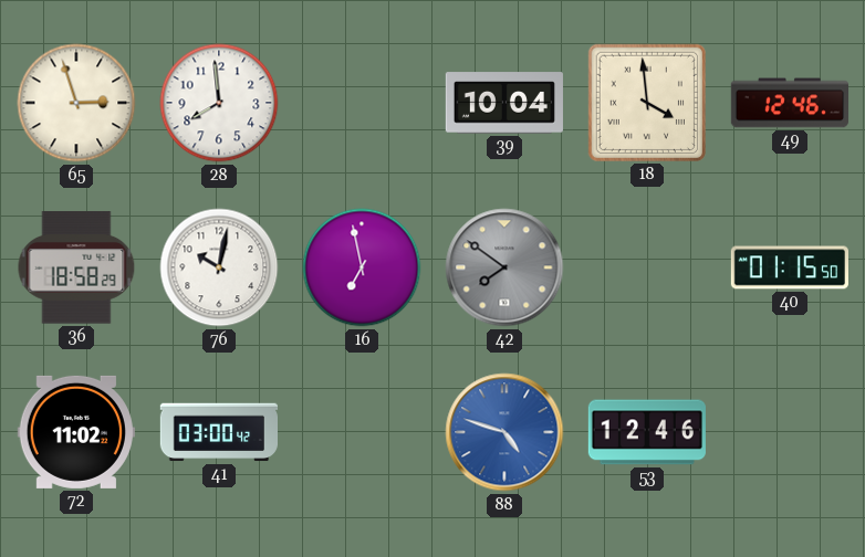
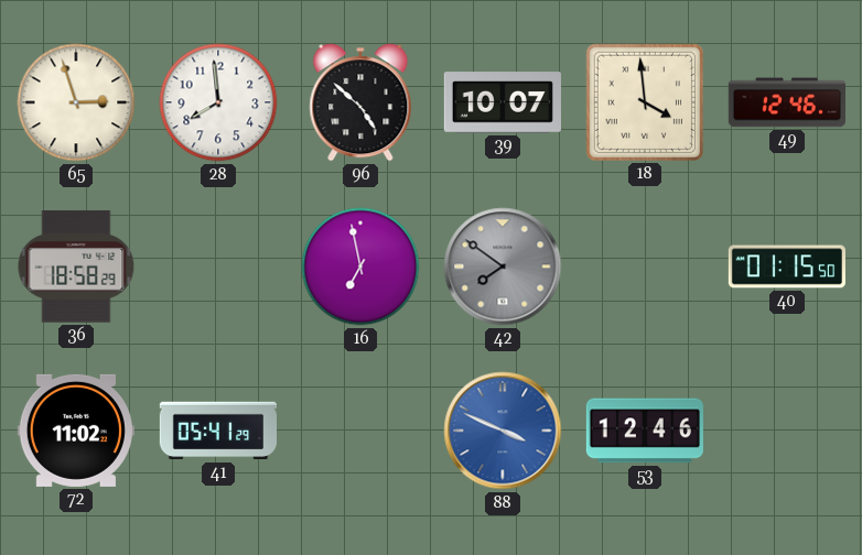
96: none -> 4:52 (360, 102)
39: 10:04 -> 10:07 (502, 102)
76: 10:02 -> none (219, 267)
41: 03:00 -> 05:41 (217, 431)
88: 4:48 -> 3:49 (503, 431)
